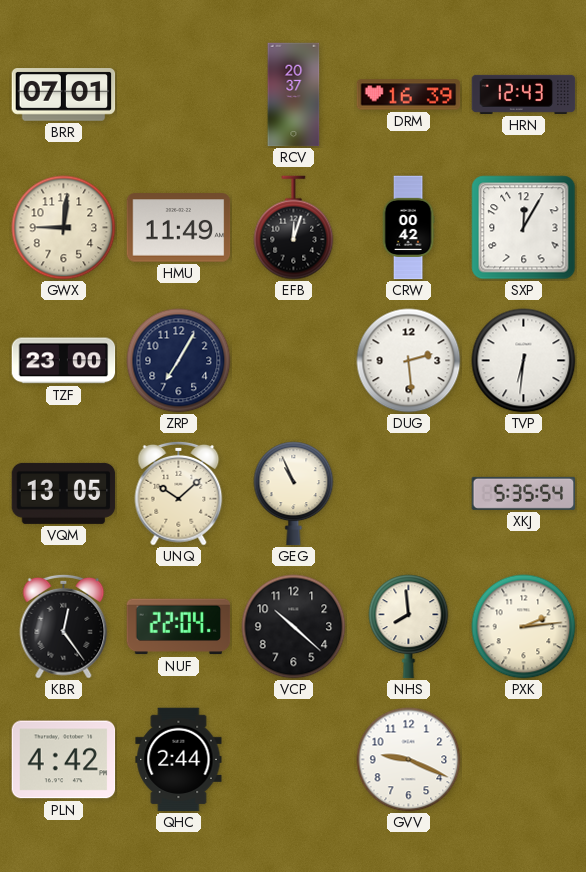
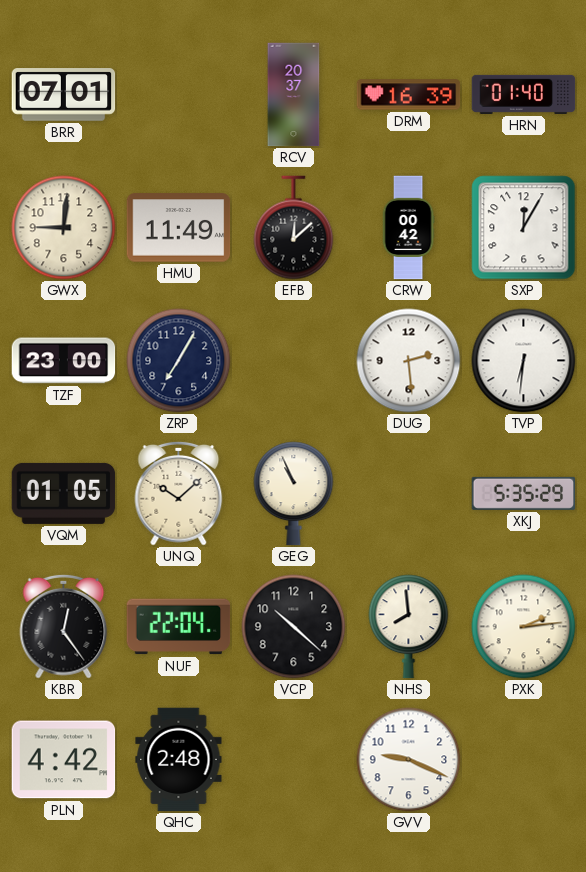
HRN: 12:43 -> 01:40 (524, 94)
EFB: 12:03 -> 12:08 (294, 228)
VQM: 13:05 -> 01:05 (64, 493)
XKJ: 5:35:54 -> 5:35:29 (524, 493)
QHC: 2:44 -> 2:48 (179, 760)
